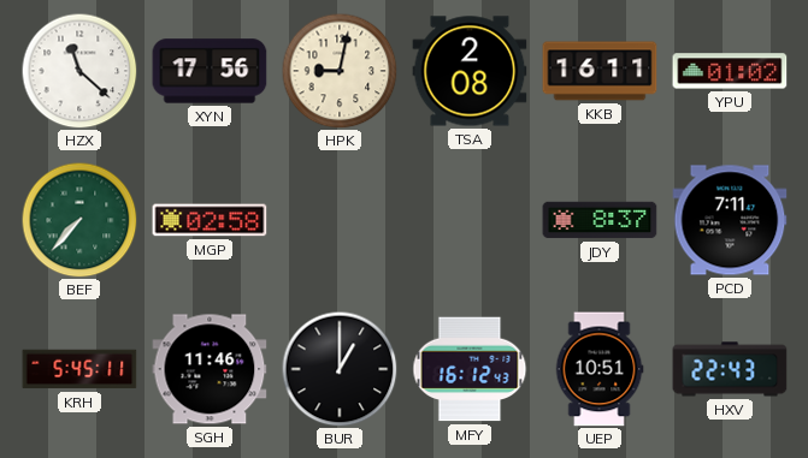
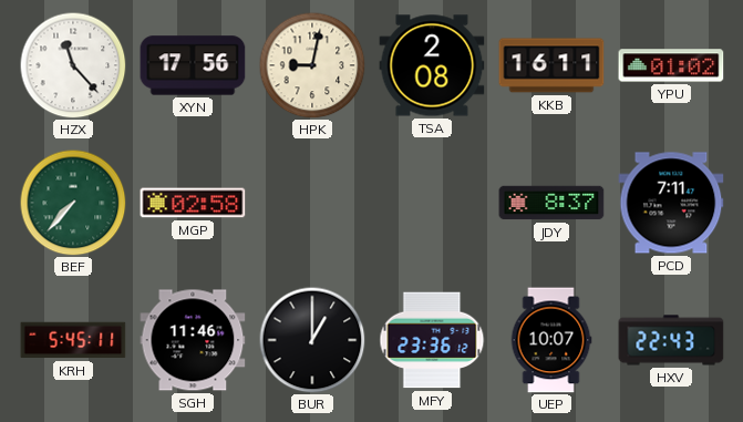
HZX: 11:22 -> 11:23 (73, 65)
MFY: 16:12 -> 23:36 (432, 340)
UEP: 10:51 -> 10:07 (551, 340)
